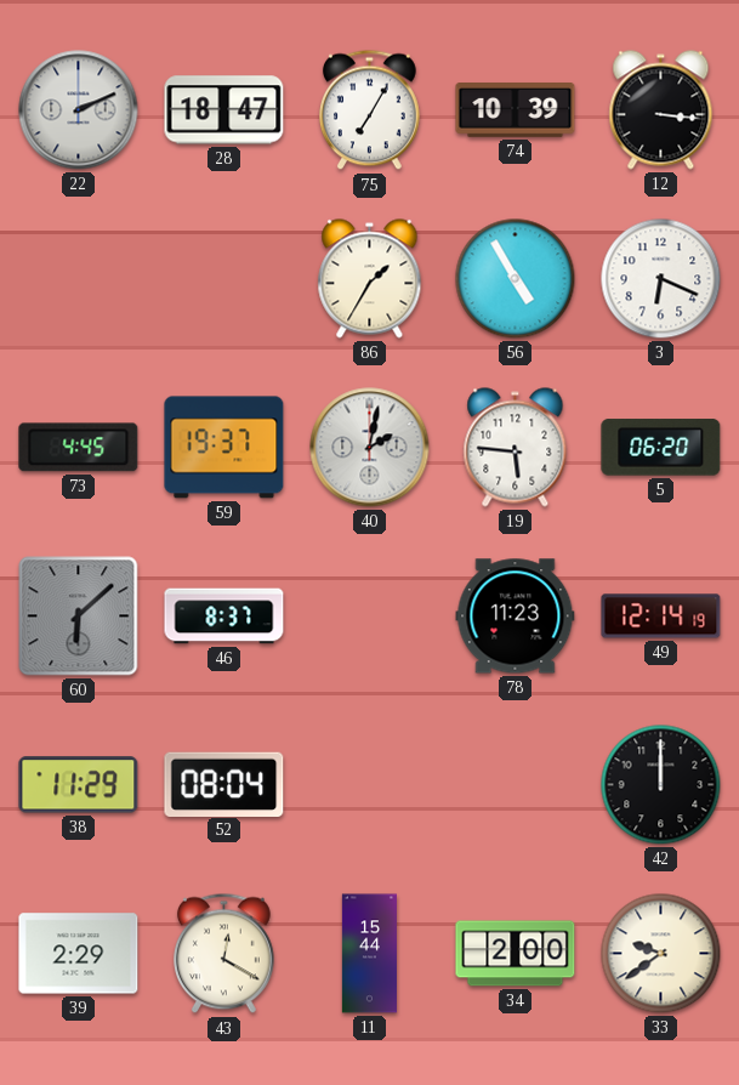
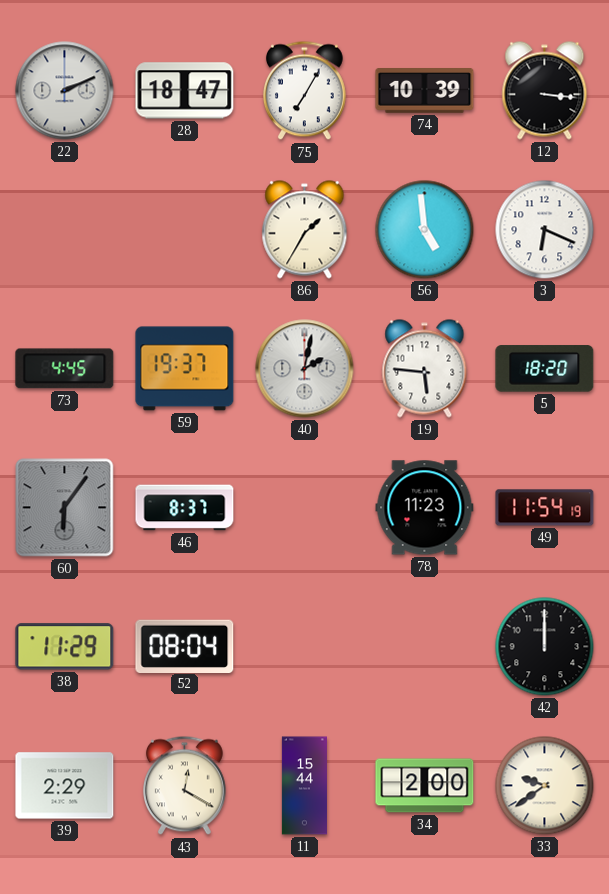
56: 4:55 -> 4:59 (425, 230)
5: 06:20 -> 18:20 (545, 369)
60: 6:08 -> 6:06 (65, 508)
49: 12:14 -> 11:54 (545, 508)
